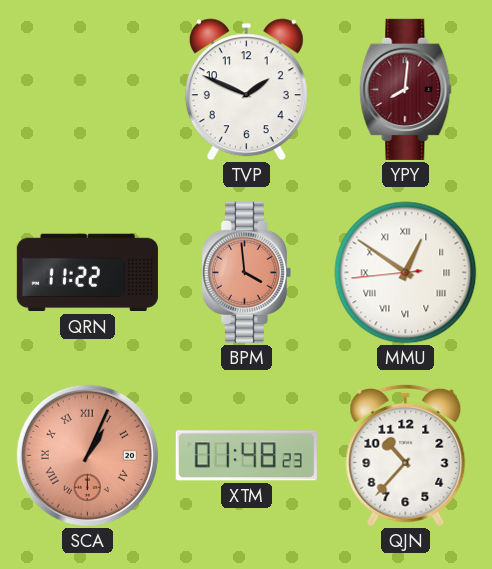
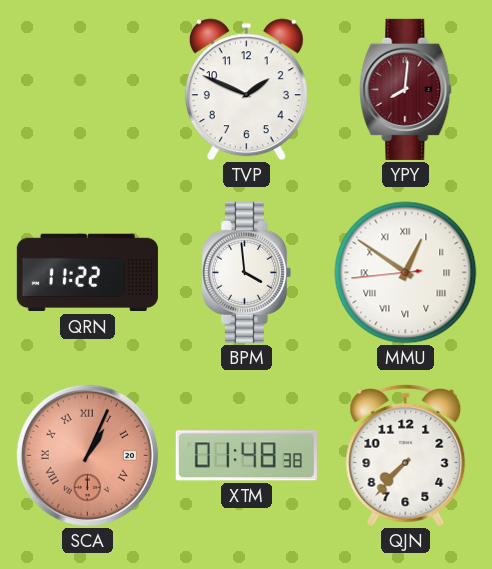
BPM dial: salmon -> white (246, 272)
XTM: 01:48:23 -> 01:48:38 (246, 456)
QJN: 10:37 -> 7:37 (406, 455)
